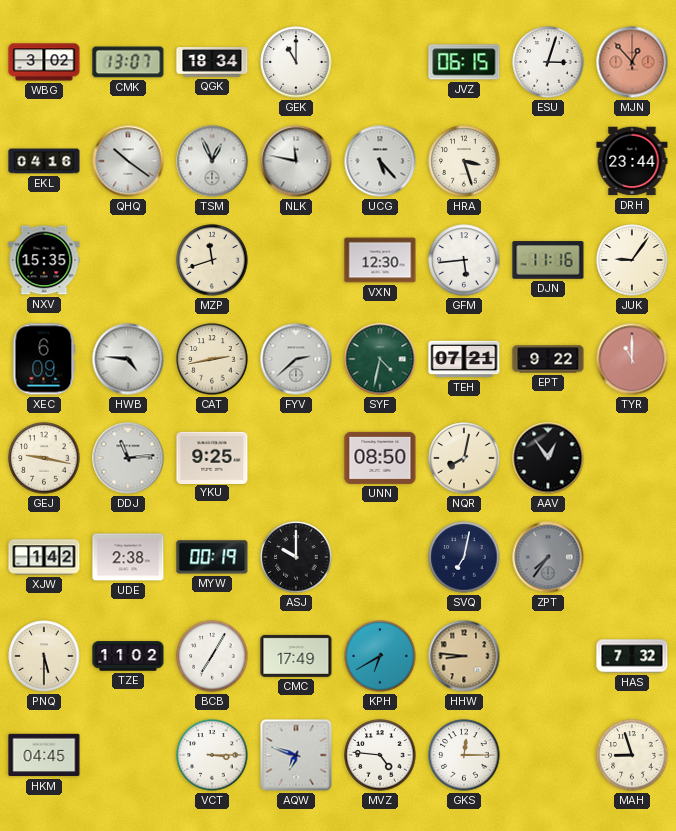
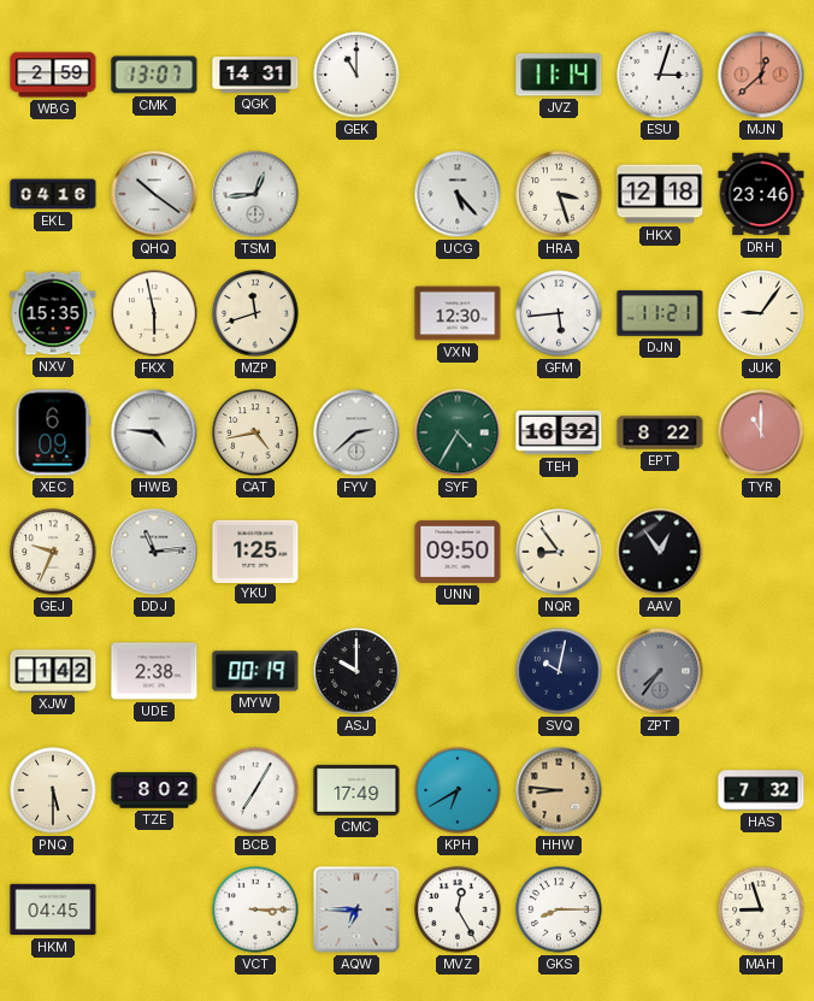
WBG: 3:02 -> 2:59 (53, 75)
QGK: 18:34 -> 14:31 (255, 76)
JVZ: 06:15 -> 11:14 (559, 75)
MJN: 12:53 -> 12:38 (761, 75)
TSM: 12:56 -> 12:44 (255, 194)
NLK: 11:47 -> none (296, 161)
HKX: none -> 12:18 (660, 194)
DRH: 23:44 -> 23:46 (761, 194)
FKX: none -> 5:58 (154, 313)
DJN: 11:16 -> 11:21 (660, 313)
CAT: 2:43 -> 4:43 (255, 432)
SYF: 4:32 -> 4:35 (458, 432)
TEH: 07:21 -> 16:32 (559, 432)
EPT: 9:22 -> 8:22 (660, 432)
GEJ: 9:17 -> 9:34 (53, 552)
YKU: 9:25 -> 1:25 (255, 550)
UNN: 08:50 -> 09:50 (458, 552)
NQR: 8:02 -> 8:54 (559, 552)
SVQ: 7:02 -> 10:02 (559, 671)
TZE: 11:02 -> 8:02 (154, 790)
AQW: 6:48 -> 6:45 (356, 909)
MVZ: 4:46 -> 12:25 (458, 909)
GKS: 12:15 -> 8:15 (559, 909)
